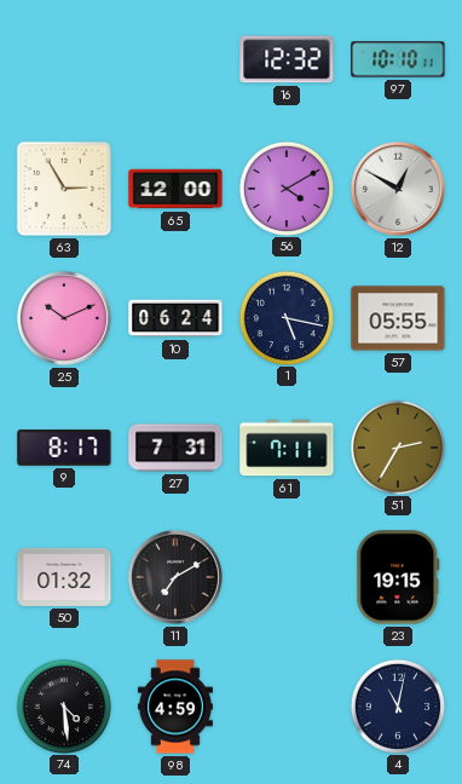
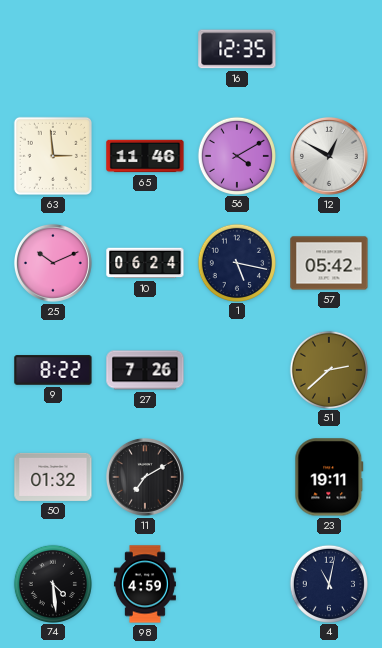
16: 12:32 -> 12:35 (237, 49)
97: 10:10 -> none (398, 59)
63: 2:55 -> 2:59 (53, 156)
65: 12:00 -> 11:46 (145, 156)
57: 05:55 -> 05:42 (329, 263)
9: 8:17 -> 8:22 (53, 370)
27: 7:31 -> 7:26 (145, 370)
61: 7:11 -> none (287, 448)
51: 2:35 -> 2:38 (328, 369)
23: 19:15 -> 19:11 (329, 477)
